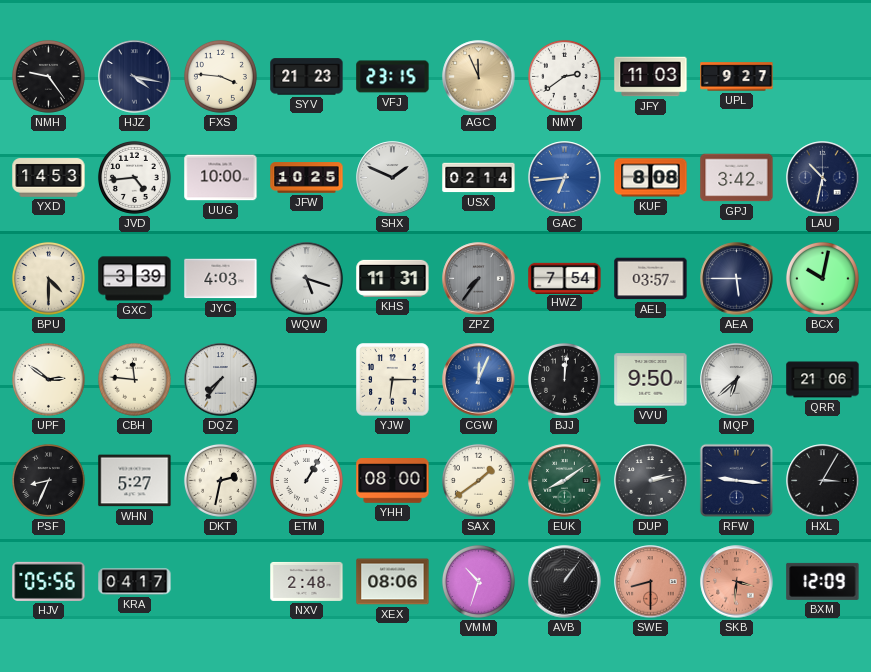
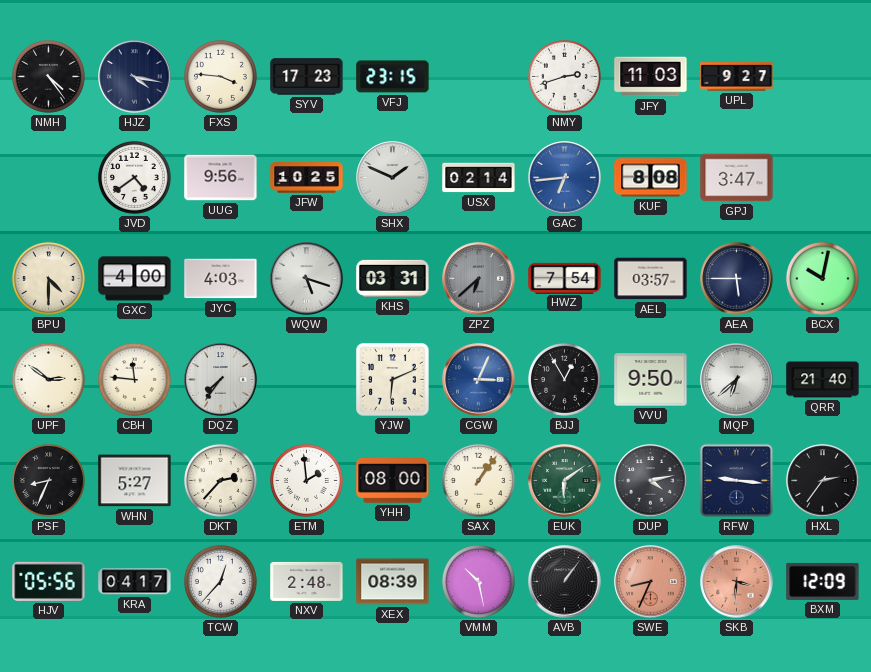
NMH: 9:24 -> 4:24 (48, 76)
SYV: 21:23 -> 17:23 (307, 77)
AGC: 11:56 -> none (479, 77)
NMY: 2:39 -> 2:42 (564, 76)
YXD: 14:53 -> none (49, 178)
JVD: 4:44 -> 4:39 (134, 177)
UUG: 10:00 -> 9:56 (221, 178)
GPJ: 3:42 -> 3:47 (737, 178)
LAU: 10:32 -> none (823, 178)
GXC: 3:39 -> 4:00 (135, 279)
KHS: 11:31 -> 03:31 (393, 278)
ZPZ: 7:36 -> 6:38 (479, 279)
YJW: 6:15 -> 6:11 (393, 380)
CGW: 12:04 -> 3:04 (479, 380)
BJJ: 12:01 -> 12:55 (564, 379)
QRR: 21:06 -> 21:40 (823, 380)
DKT: 2:32 -> 2:37 (220, 480)
ETM: 1:05 -> 1:59 (306, 480)
SAX: 1:39 -> 1:06 (478, 480)
EUK: 8:09 -> 6:09 (565, 481)
DUP: 2:13 -> 4:13 (651, 481)
HXL: 3:05 -> 2:36 (823, 481)
TCW: none -> 12:37 (220, 581)
XEX: 08:06 -> 08:39 (393, 582)
VMM: 10:33 -> 10:28 (478, 581)
SWE: 8:30 -> 8:34 (651, 582)
